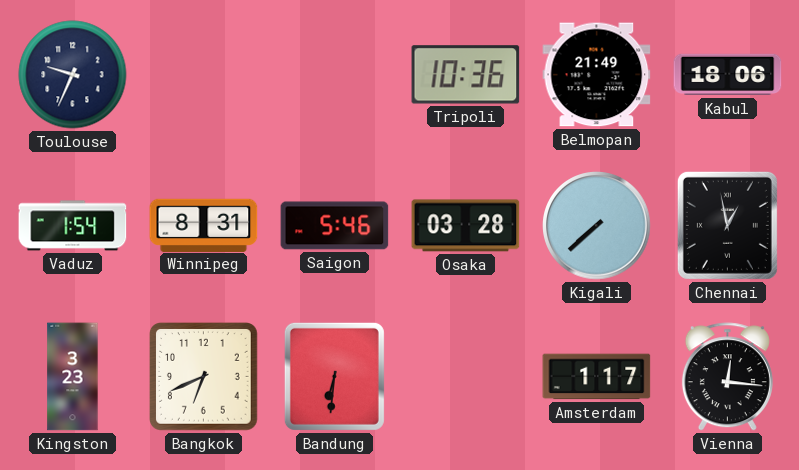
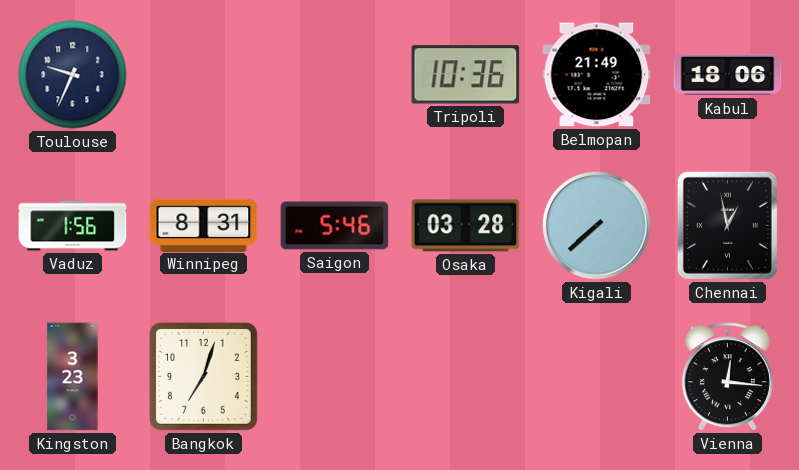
Vaduz: 1:54 -> 1:56 (73, 226)
Bangkok: 6:41 -> 7:03 (204, 377)
Bandung: 6:31 -> none (334, 376)
Amsterdam: 1:17 -> none (597, 377)
